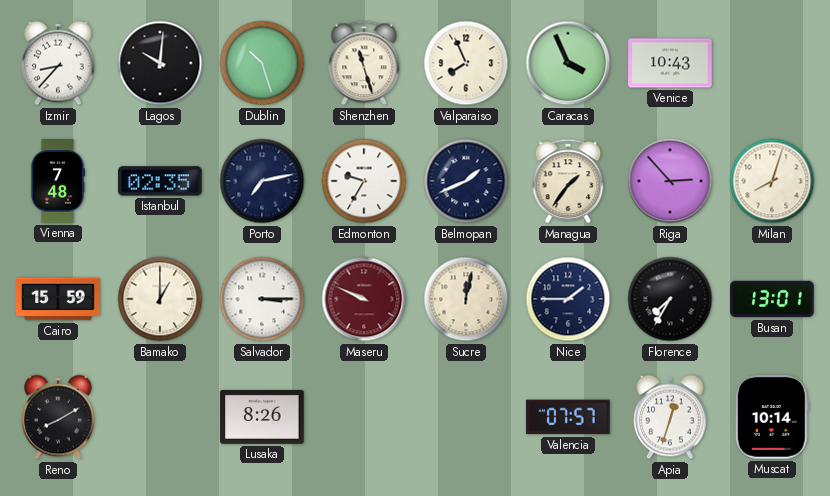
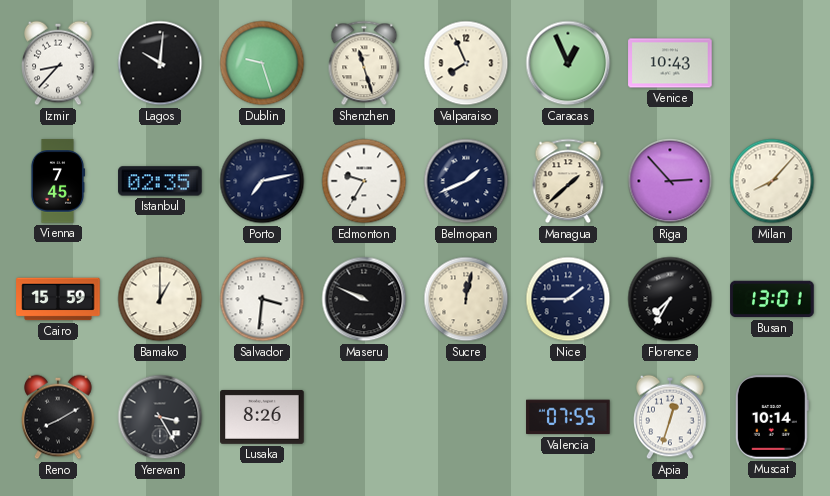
Dublin: 10:27 -> 9:27 (262, 63)
Caracas: 3:56 -> 12:56 (568, 63)
Vienna: 7:48 -> 7:45 (58, 181)
Managua: 1:36 -> 1:38 (568, 181)
Milan: 8:03 -> 8:07 (772, 181)
Salvador: 3:15 -> 3:31 (262, 299)
Maseru dial: burgundy -> black (364, 299)
Yerevan: none -> 3:25 (160, 417)
Valencia: 07:57 -> 07:55 (568, 417)
